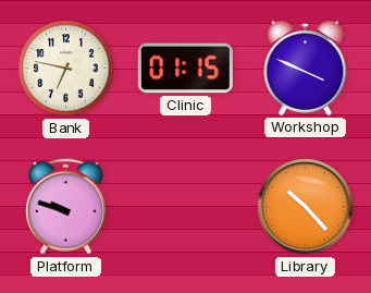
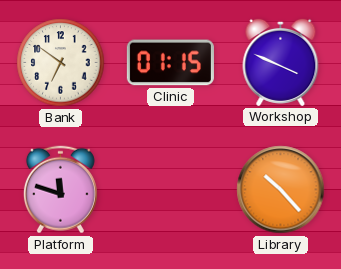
Bank: 6:47 -> 6:51 (61, 63)
Platform: 9:48 -> 11:48 (60, 190)
